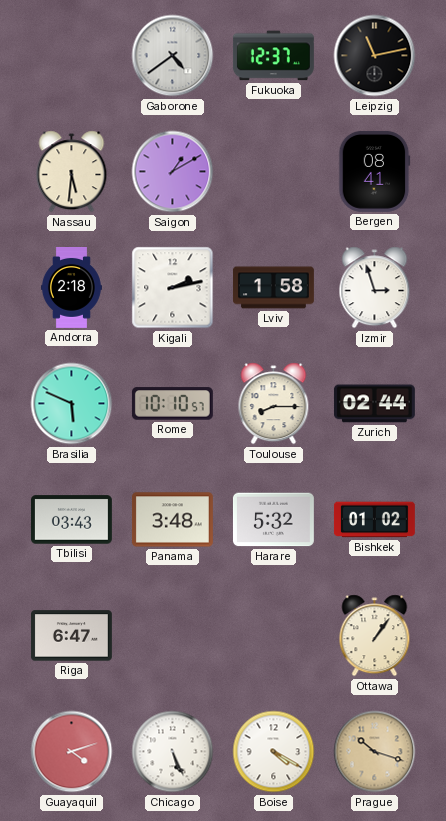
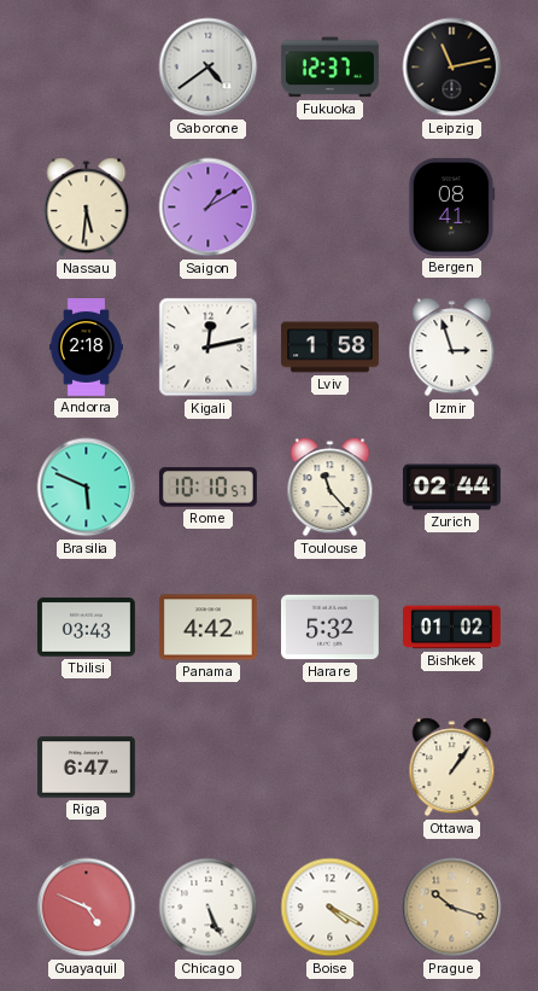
Kigali: 2:13 -> 12:13 (209, 348)
Toulouse: 8:15 -> 11:23 (331, 488)
Panama: 3:48 -> 4:42 (207, 628)
Guayaquil: 4:12 -> 4:49 (87, 908)
